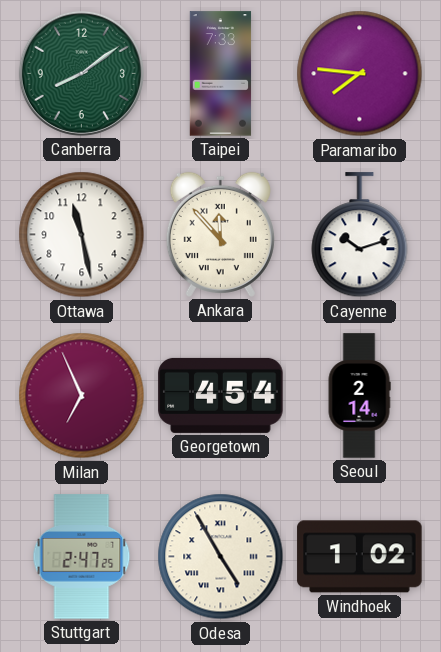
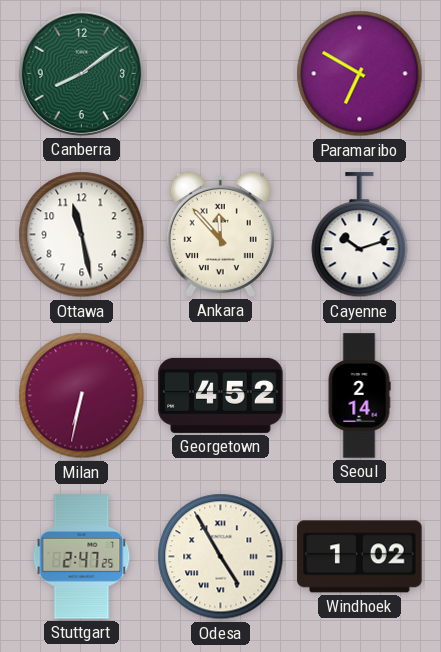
Taipei: 7:33 -> none (221, 74)
Paramaribo: 7:46 -> 6:50 (360, 74)
Milan: 6:56 -> 6:32 (82, 396)
Georgetown: 4:54 -> 4:52 (221, 395)
